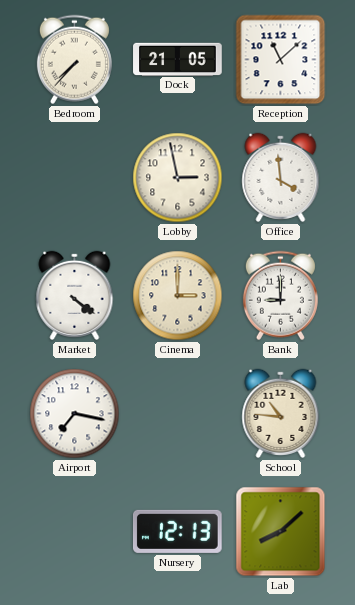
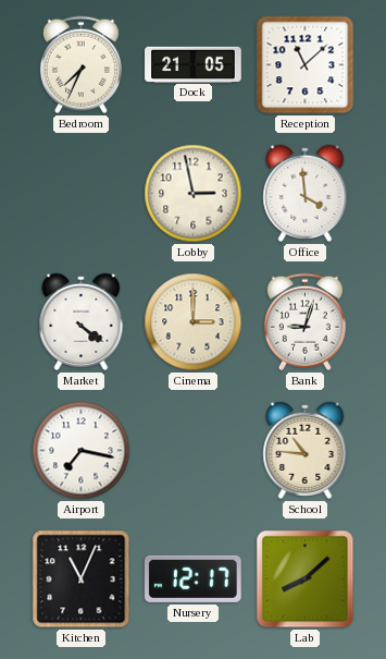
Bedroom: 7:37 -> 7:34 (80, 65)
Bank: 9:00 -> 9:03 (304, 322)
Kitchen: none -> 11:04 (82, 579)
Nursery: 12:13 -> 12:17 (192, 578)
